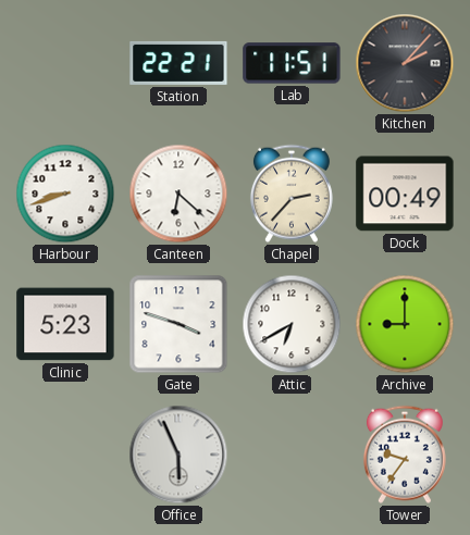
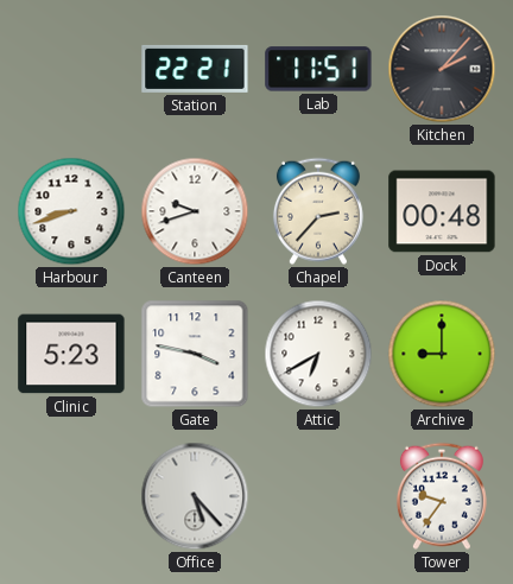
Canteen: 6:22 -> 9:42 (195, 211)
Dock: 00:49 -> 00:48 (442, 211)
Gate: 3:48 -> 3:47 (195, 354)
Office: 5:56 -> 5:23 (195, 496)
